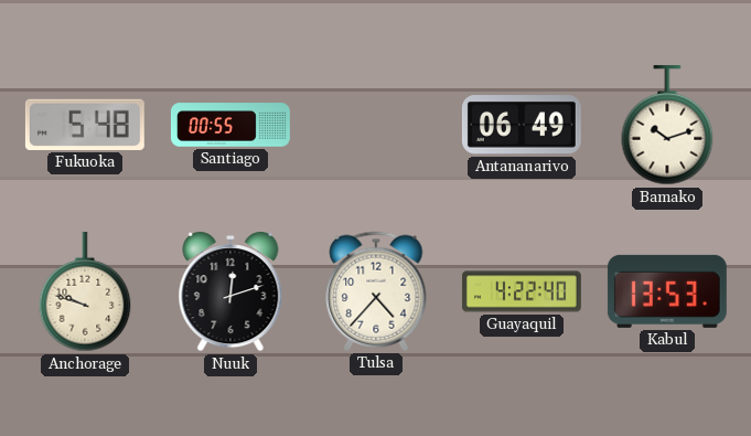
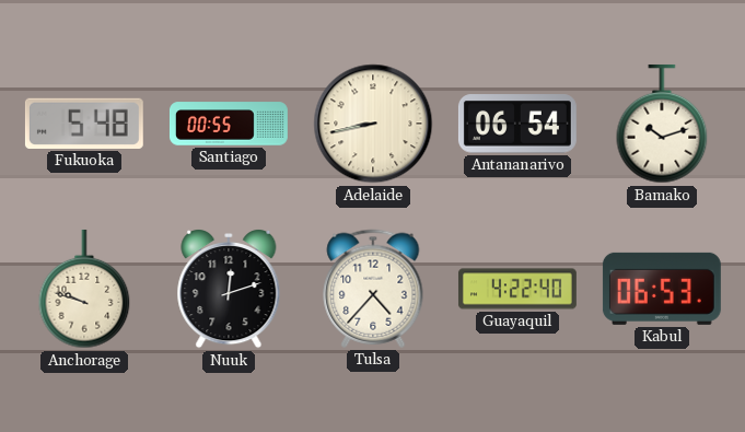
Adelaide: none -> 8:43 (373, 124)
Antananarivo: 06:49 -> 06:54 (517, 124)
Kabul: 13:53 -> 06:53 (662, 289)
